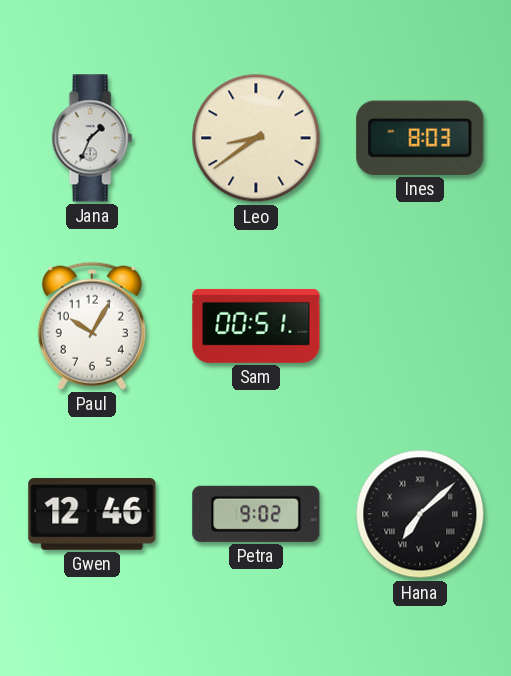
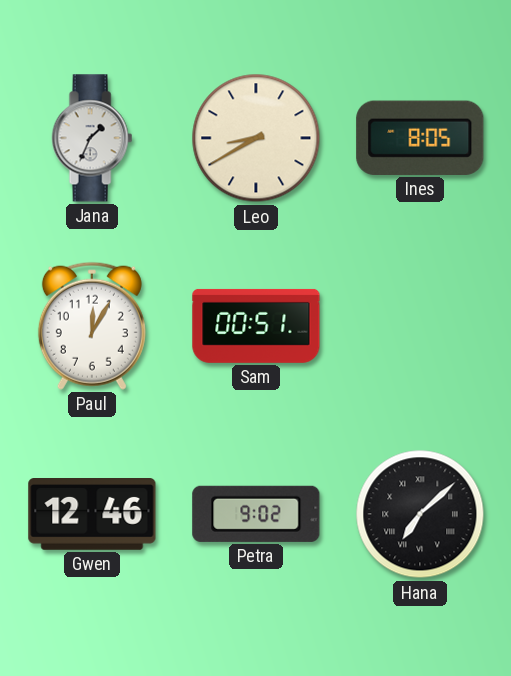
Leo: 8:39 -> 8:40 (256, 138)
Ines: 8:03 -> 8:05 (420, 138)
Paul: 10:05 -> 12:05 (92, 326)
